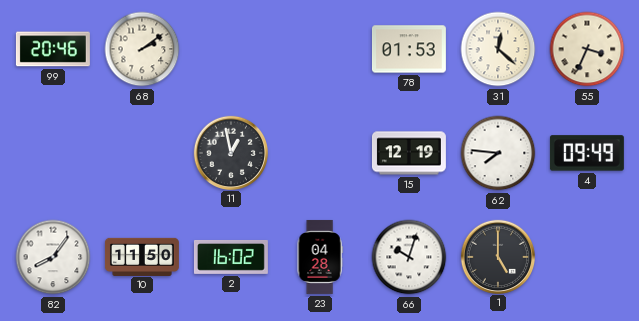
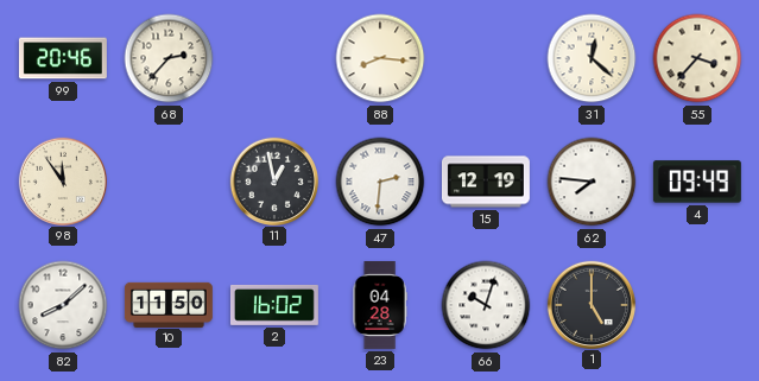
68: 2:09 -> 2:37 (169, 58)
88: none -> 8:16 (380, 58)
78: 01:53 -> none (409, 49)
55: 3:34 -> 3:37 (697, 58)
98: none -> 11:54 (62, 180)
47: none -> 2:31 (380, 182)
82: 8:06 -> 8:08 (63, 305)
